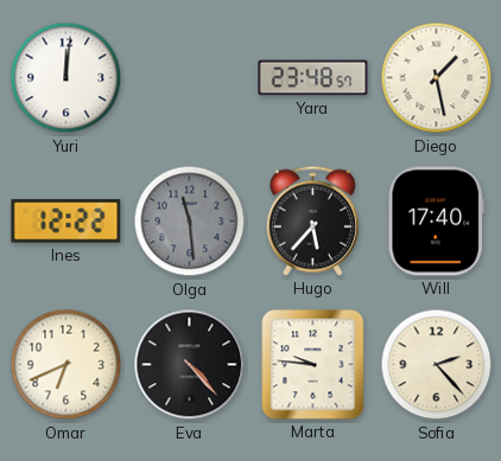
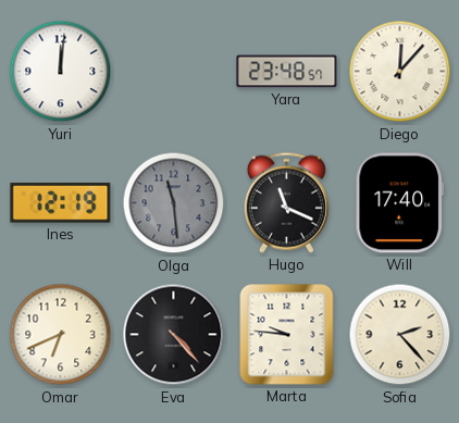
Diego: 1:28 -> 12:07 (400, 72)
Ines: 12:22 -> 12:19 (61, 203)
Hugo: 5:37 -> 11:19 (286, 202)
